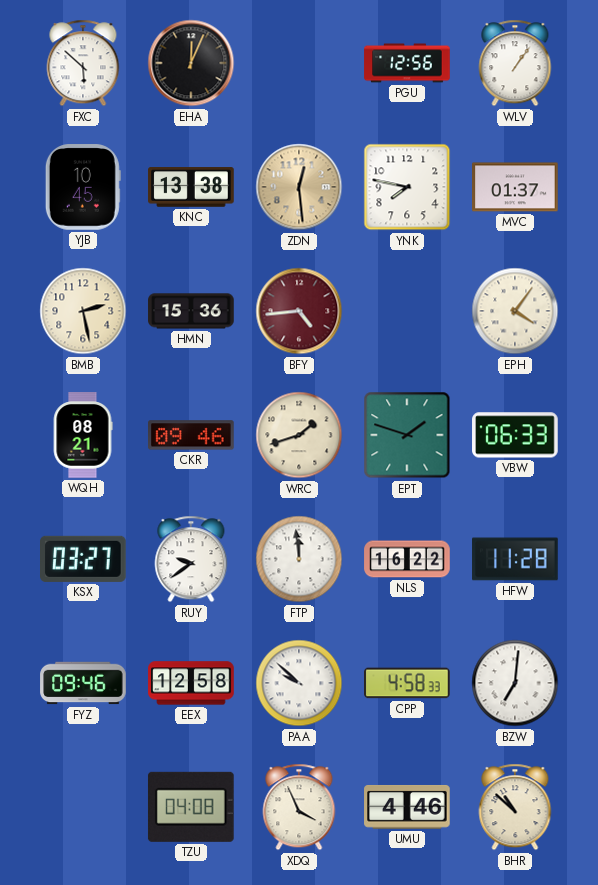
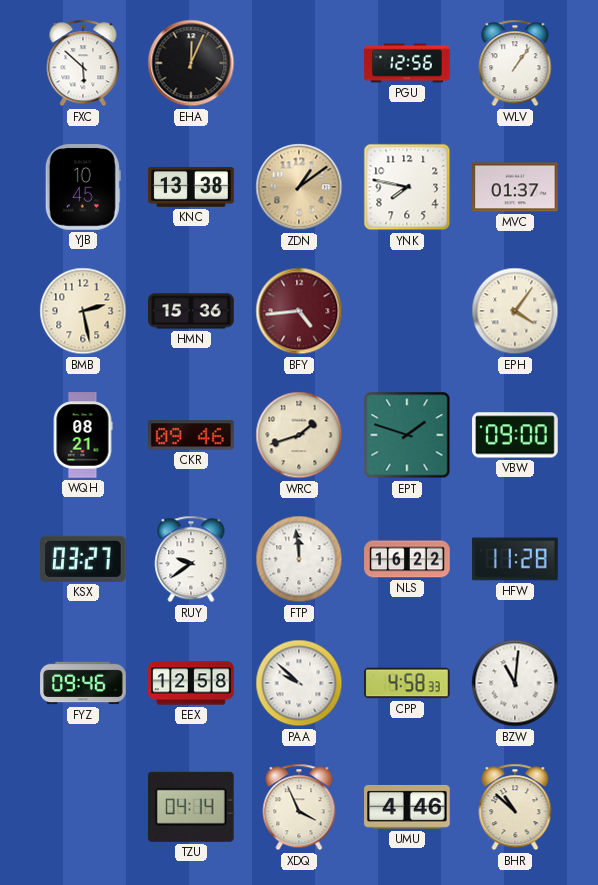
ZDN: 12:29 -> 1:09 (299, 187)
VBW: 06:33 -> 09:00 (515, 435)
BZW: 7:01 -> 11:01 (515, 683)
TZU: 04:08 -> 04:14 (191, 807)
